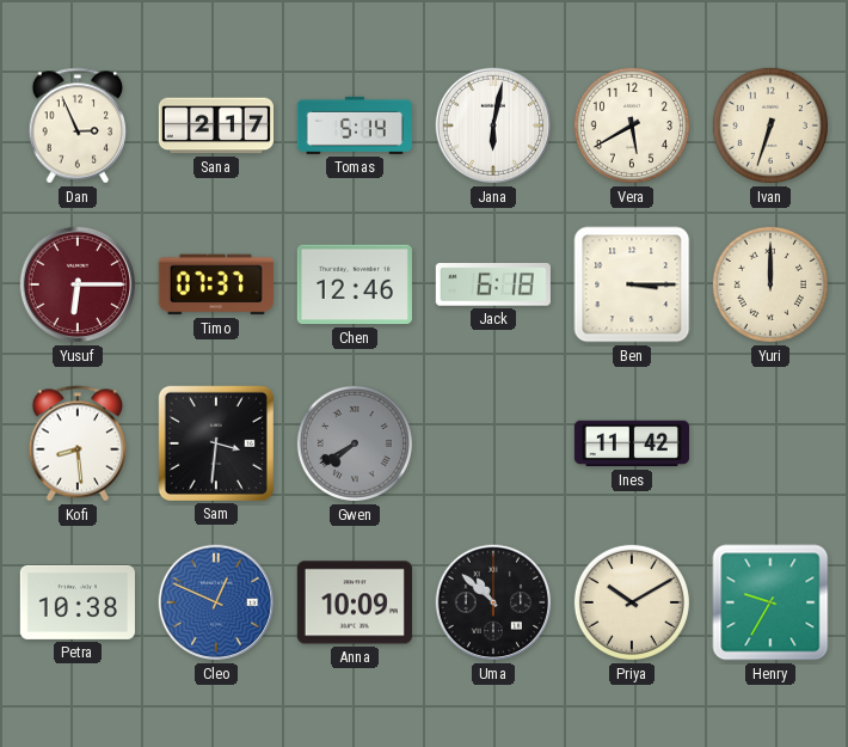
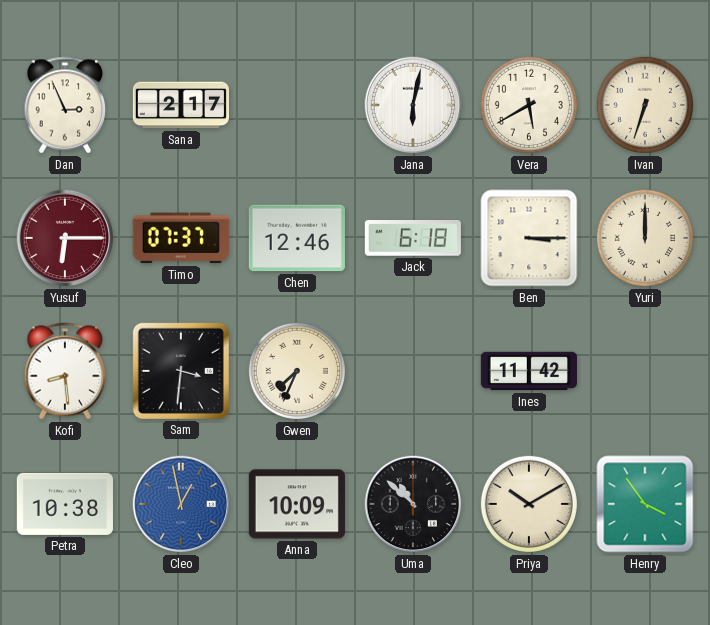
Tomas: 5:14 -> none (355, 125)
Gwen: 7:40 -> 7:34 (297, 371)
Gwen dial: grey -> cream (297, 371)
Cleo: 12:49 -> 12:58 (181, 504)
Henry: 9:35 -> 3:54 (645, 504)
